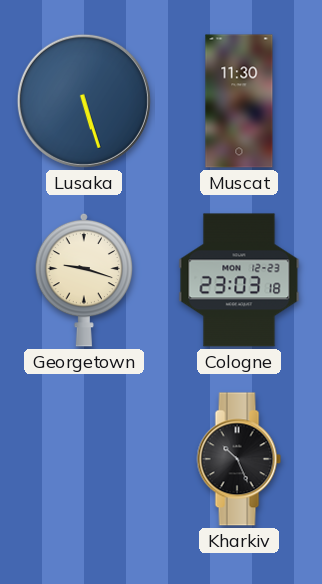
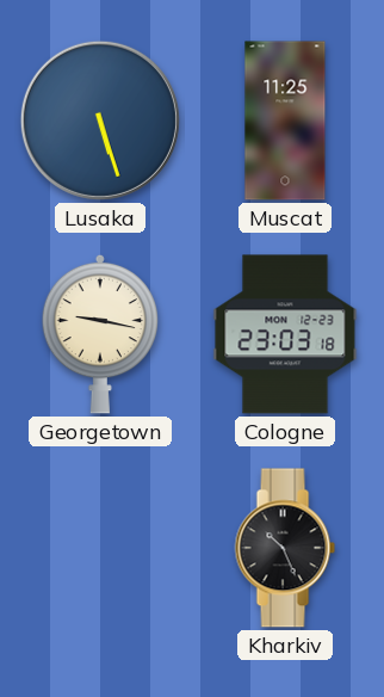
Muscat: 11:30 -> 11:25 (285, 121)
Georgetown: 9:18 -> 9:17 (100, 334)
